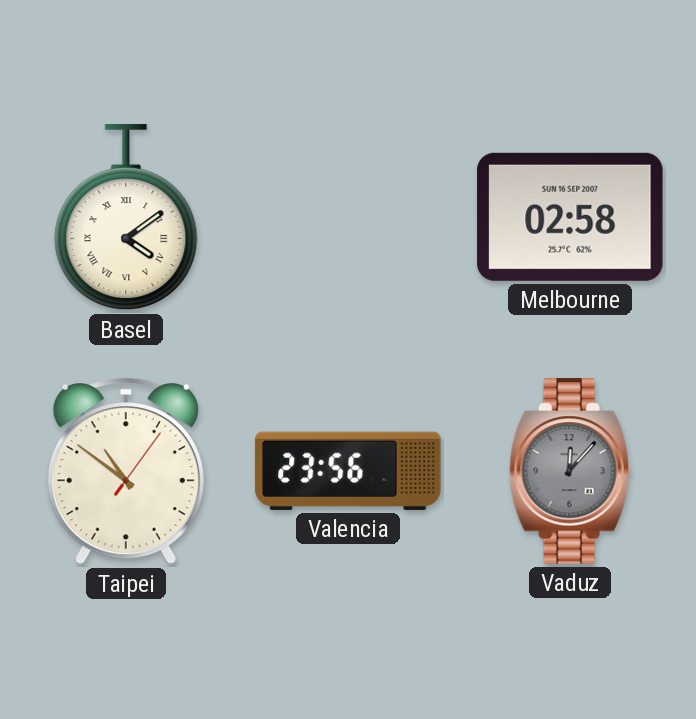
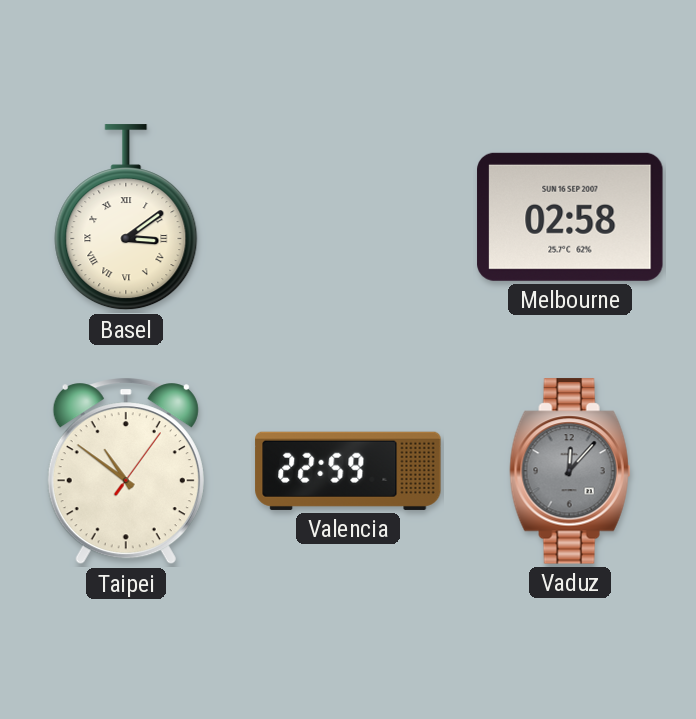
Basel: 4:09 -> 3:09 (126, 218)
Valencia: 23:56 -> 22:59 (348, 471)
